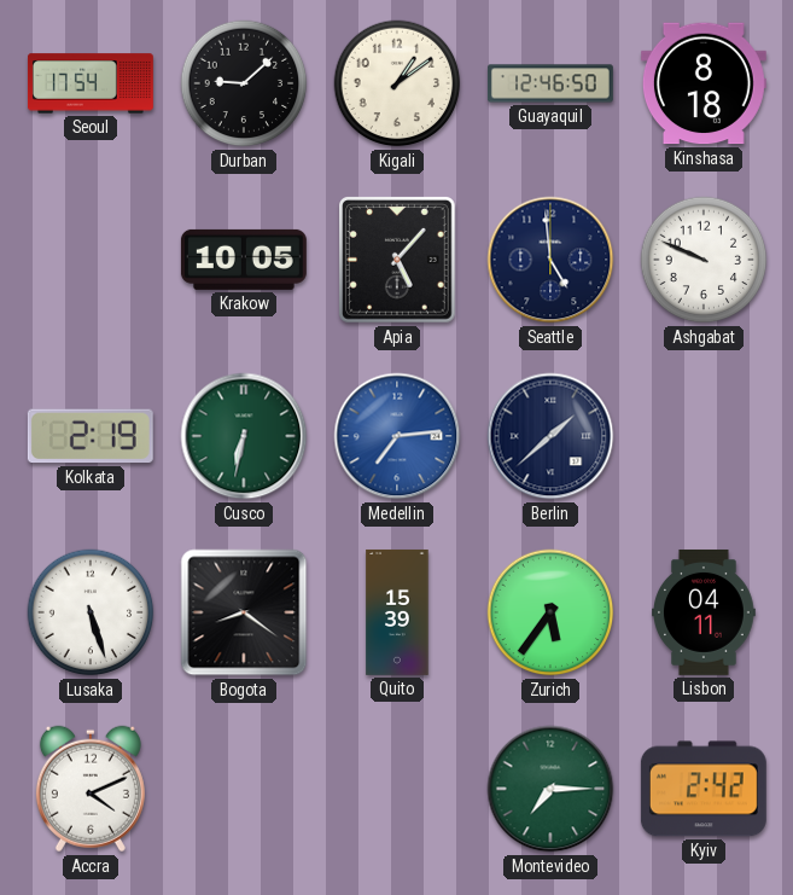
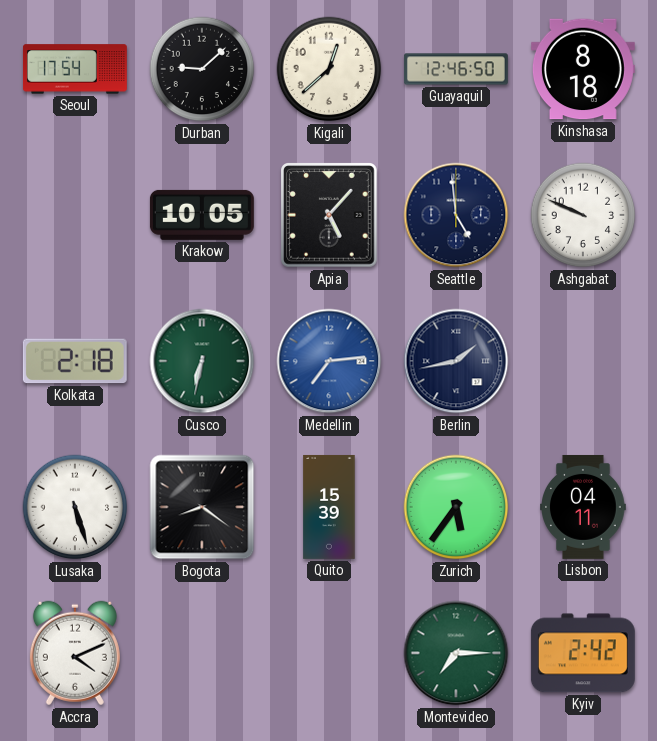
Kigali: 1:09 -> 12:38 (329, 69)
Kolkata: 2:19 -> 2:18 (75, 361)
Berlin: 1:38 -> 1:43 (456, 361)
